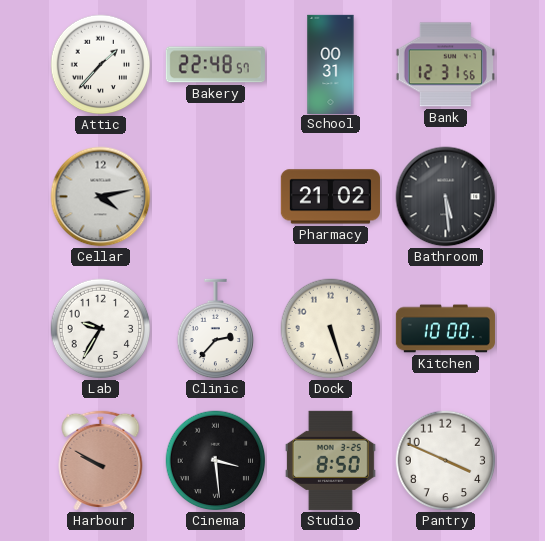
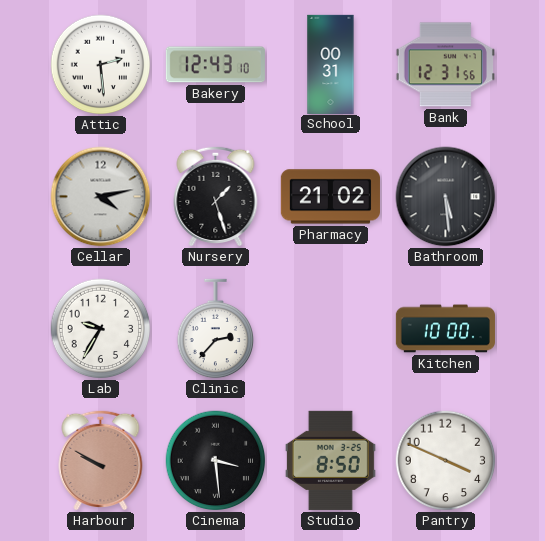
Attic: 1:37 -> 2:29 (101, 65)
Bakery: 22:48 -> 12:43 (215, 65)
Nursery: none -> 1:27 (216, 196)
Dock: 5:27 -> none (331, 329)
